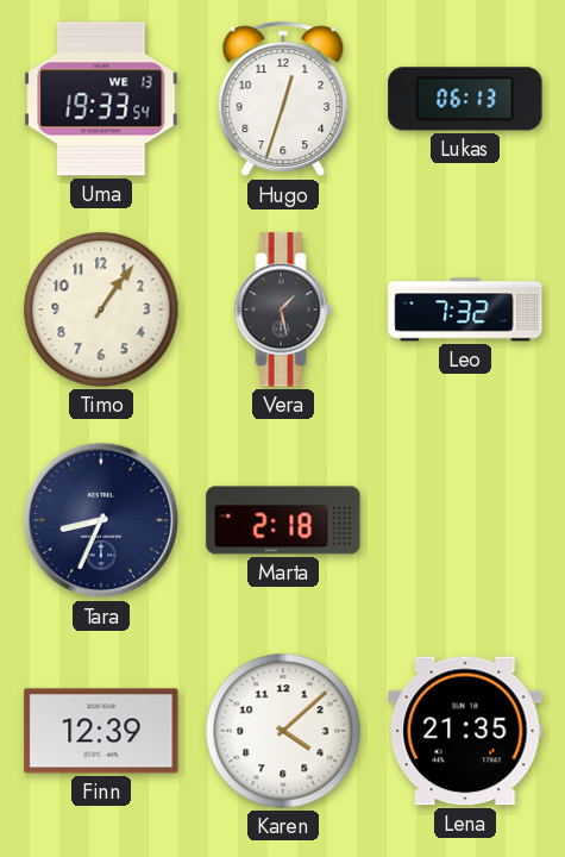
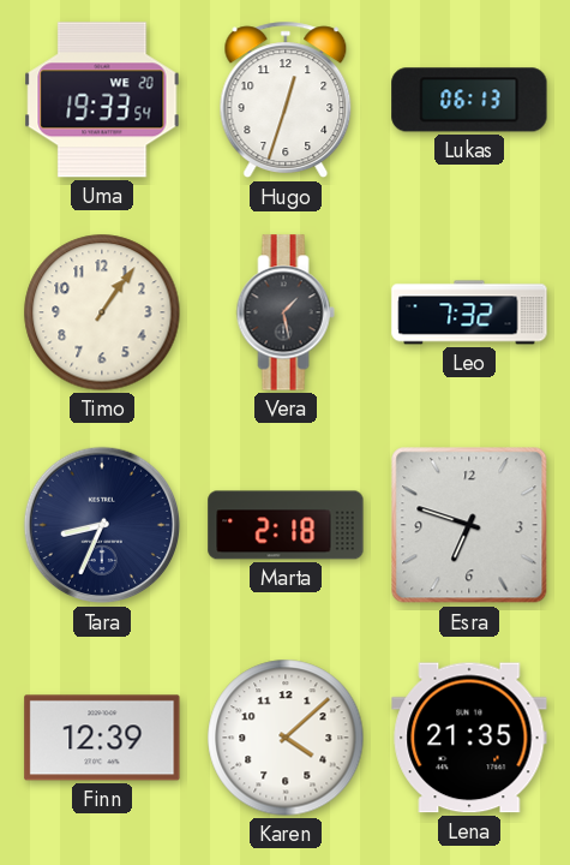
Uma date: WE 13 -> WE 20 (102, 100)
Esra: none -> 6:48 (469, 525)
